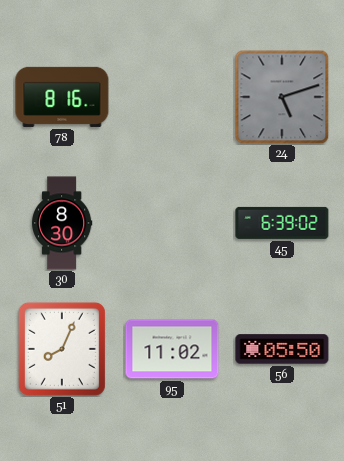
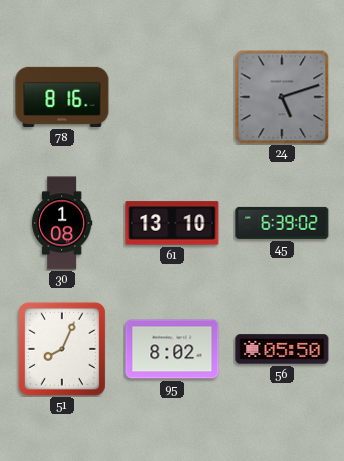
30: 8:30 -> 1:08 (62, 223)
61: none -> 13:10 (172, 223)
95: 11:02 -> 8:02 (172, 349)
